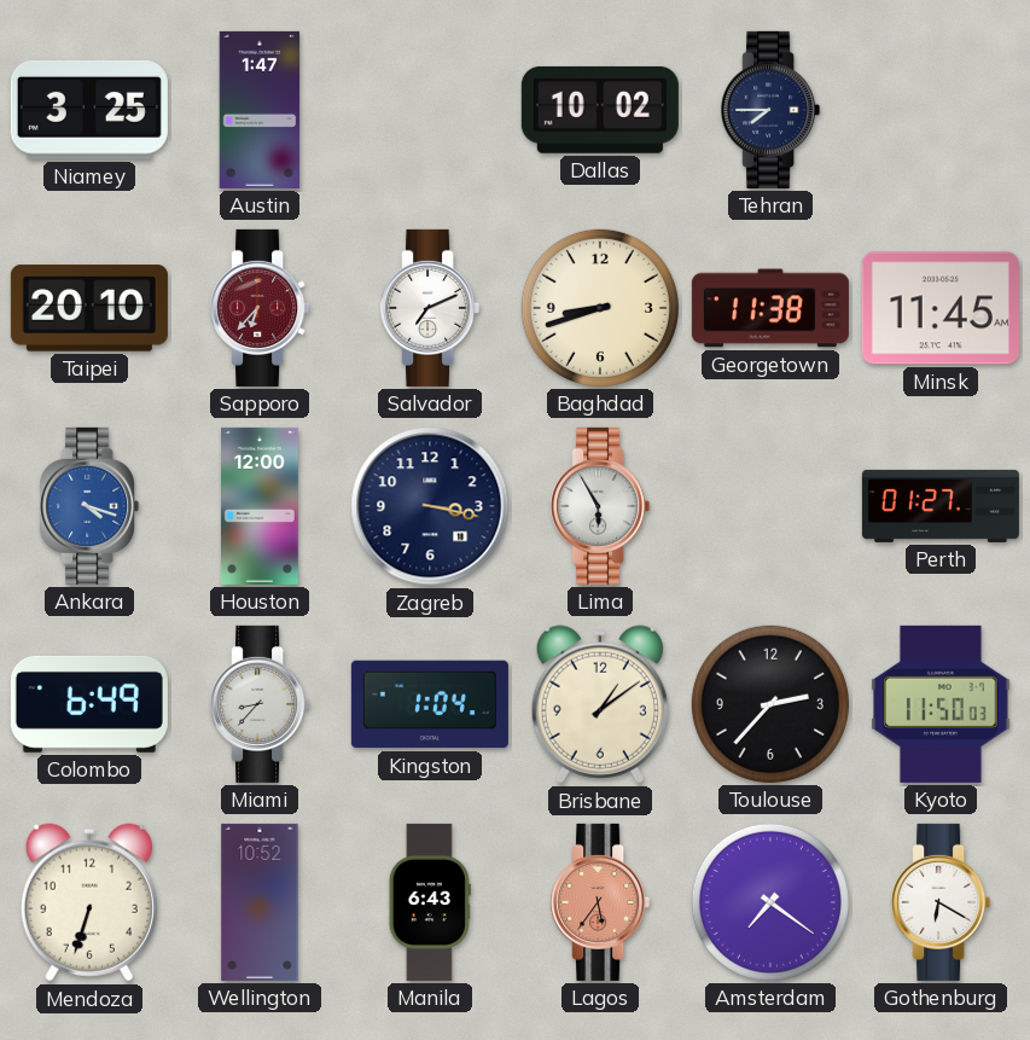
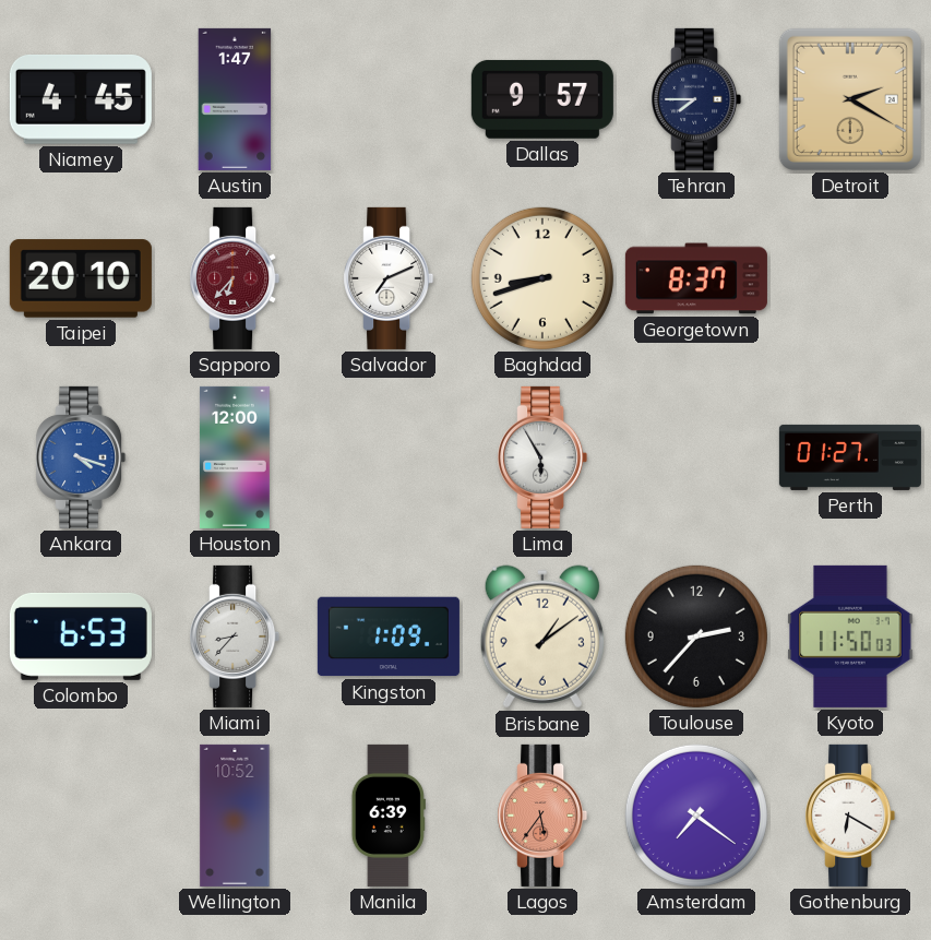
Niamey: 3:25 -> 4:45 (81, 99)
Dallas: 10:02 -> 9:57 (542, 99)
Detroit: none -> 2:20 (850, 99)
Georgetown: 11:38 -> 8:37 (696, 278)
Minsk: 11:45 -> none (941, 308)
Zagreb: 3:17 -> none (430, 506)
Colombo: 6:49 -> 6:53 (81, 636)
Kingston: 1:04 -> 1:09 (389, 636)
Mendoza: 6:33 -> none (89, 902)
Manila: 6:43 -> 6:39 (389, 816)
